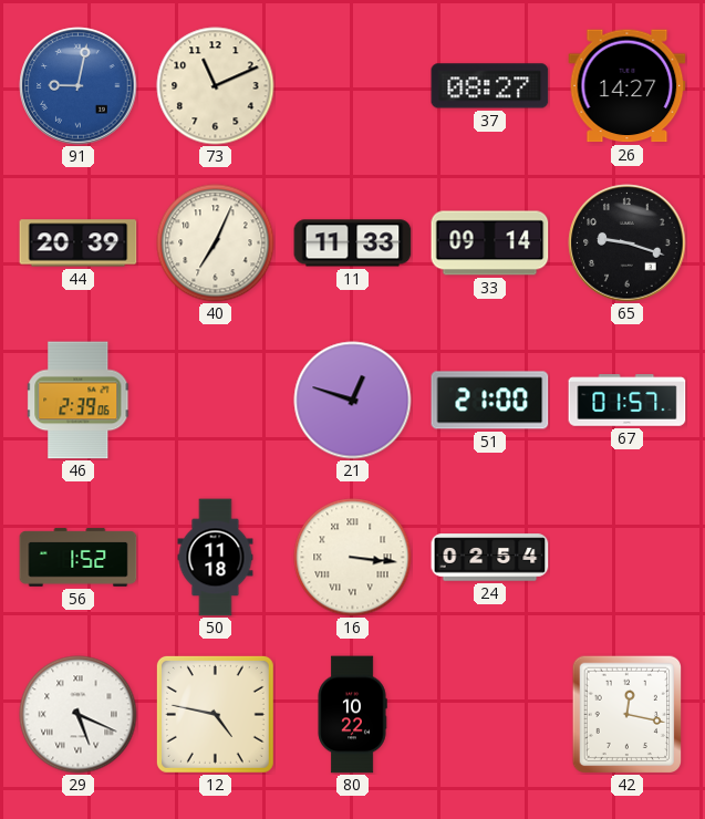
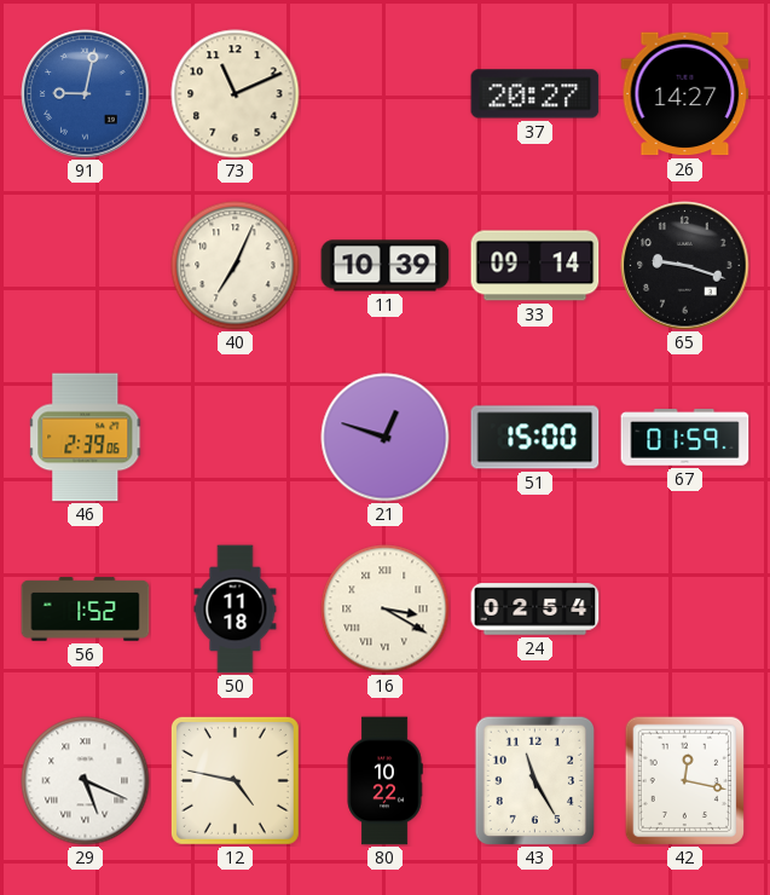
37: 08:27 -> 20:27 (535, 94)
44: 20:39 -> none (79, 243)
11: 11:33 -> 10:39 (386, 266)
51: 21:00 -> 15:00 (535, 438)
67: 01:57 -> 01:59 (685, 438)
16: 3:16 -> 3:20 (386, 610)
43: none -> 11:25 (534, 780)
